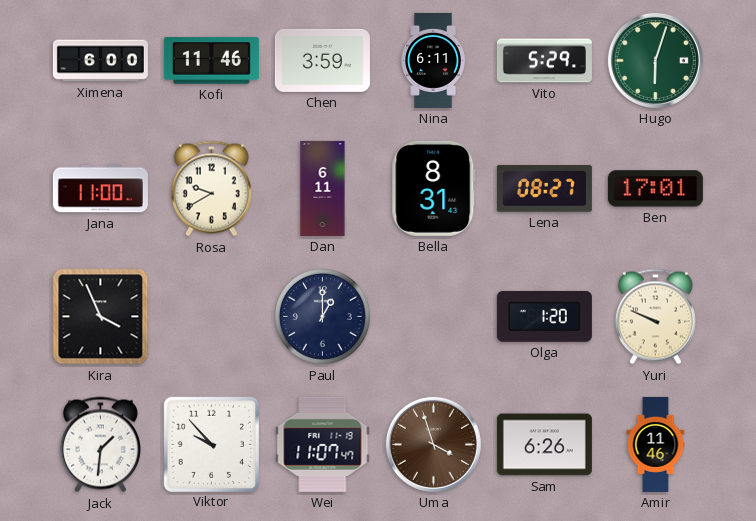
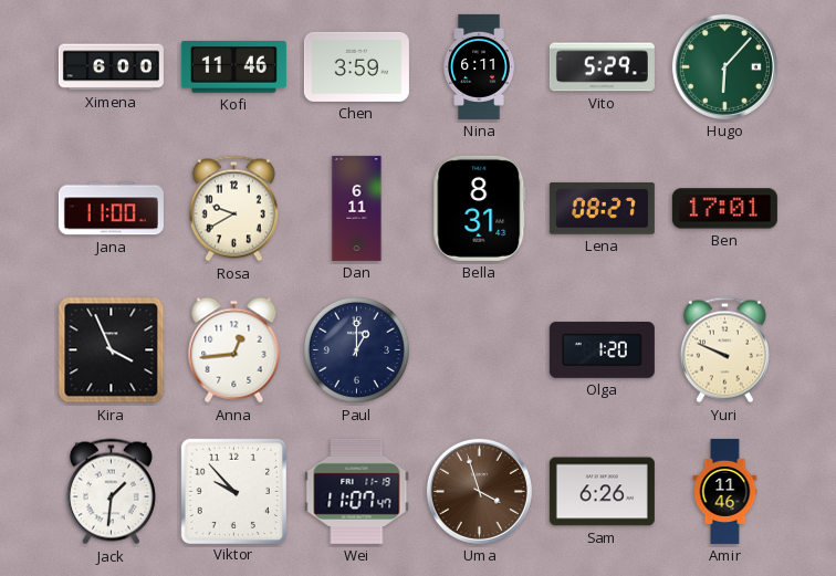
Hugo: 6:03 -> 6:07 (724, 66)
Anna: none -> 12:44 (234, 350)
